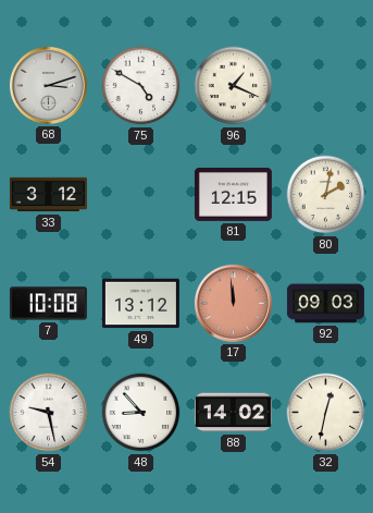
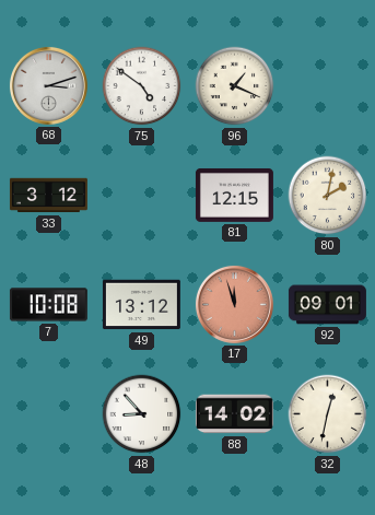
75: 4:50 -> 4:51 (142, 86)
17: 11:59 -> 11:57 (234, 304)
92: 09:03 -> 09:01 (327, 305)
54: 9:28 -> none (49, 413)
